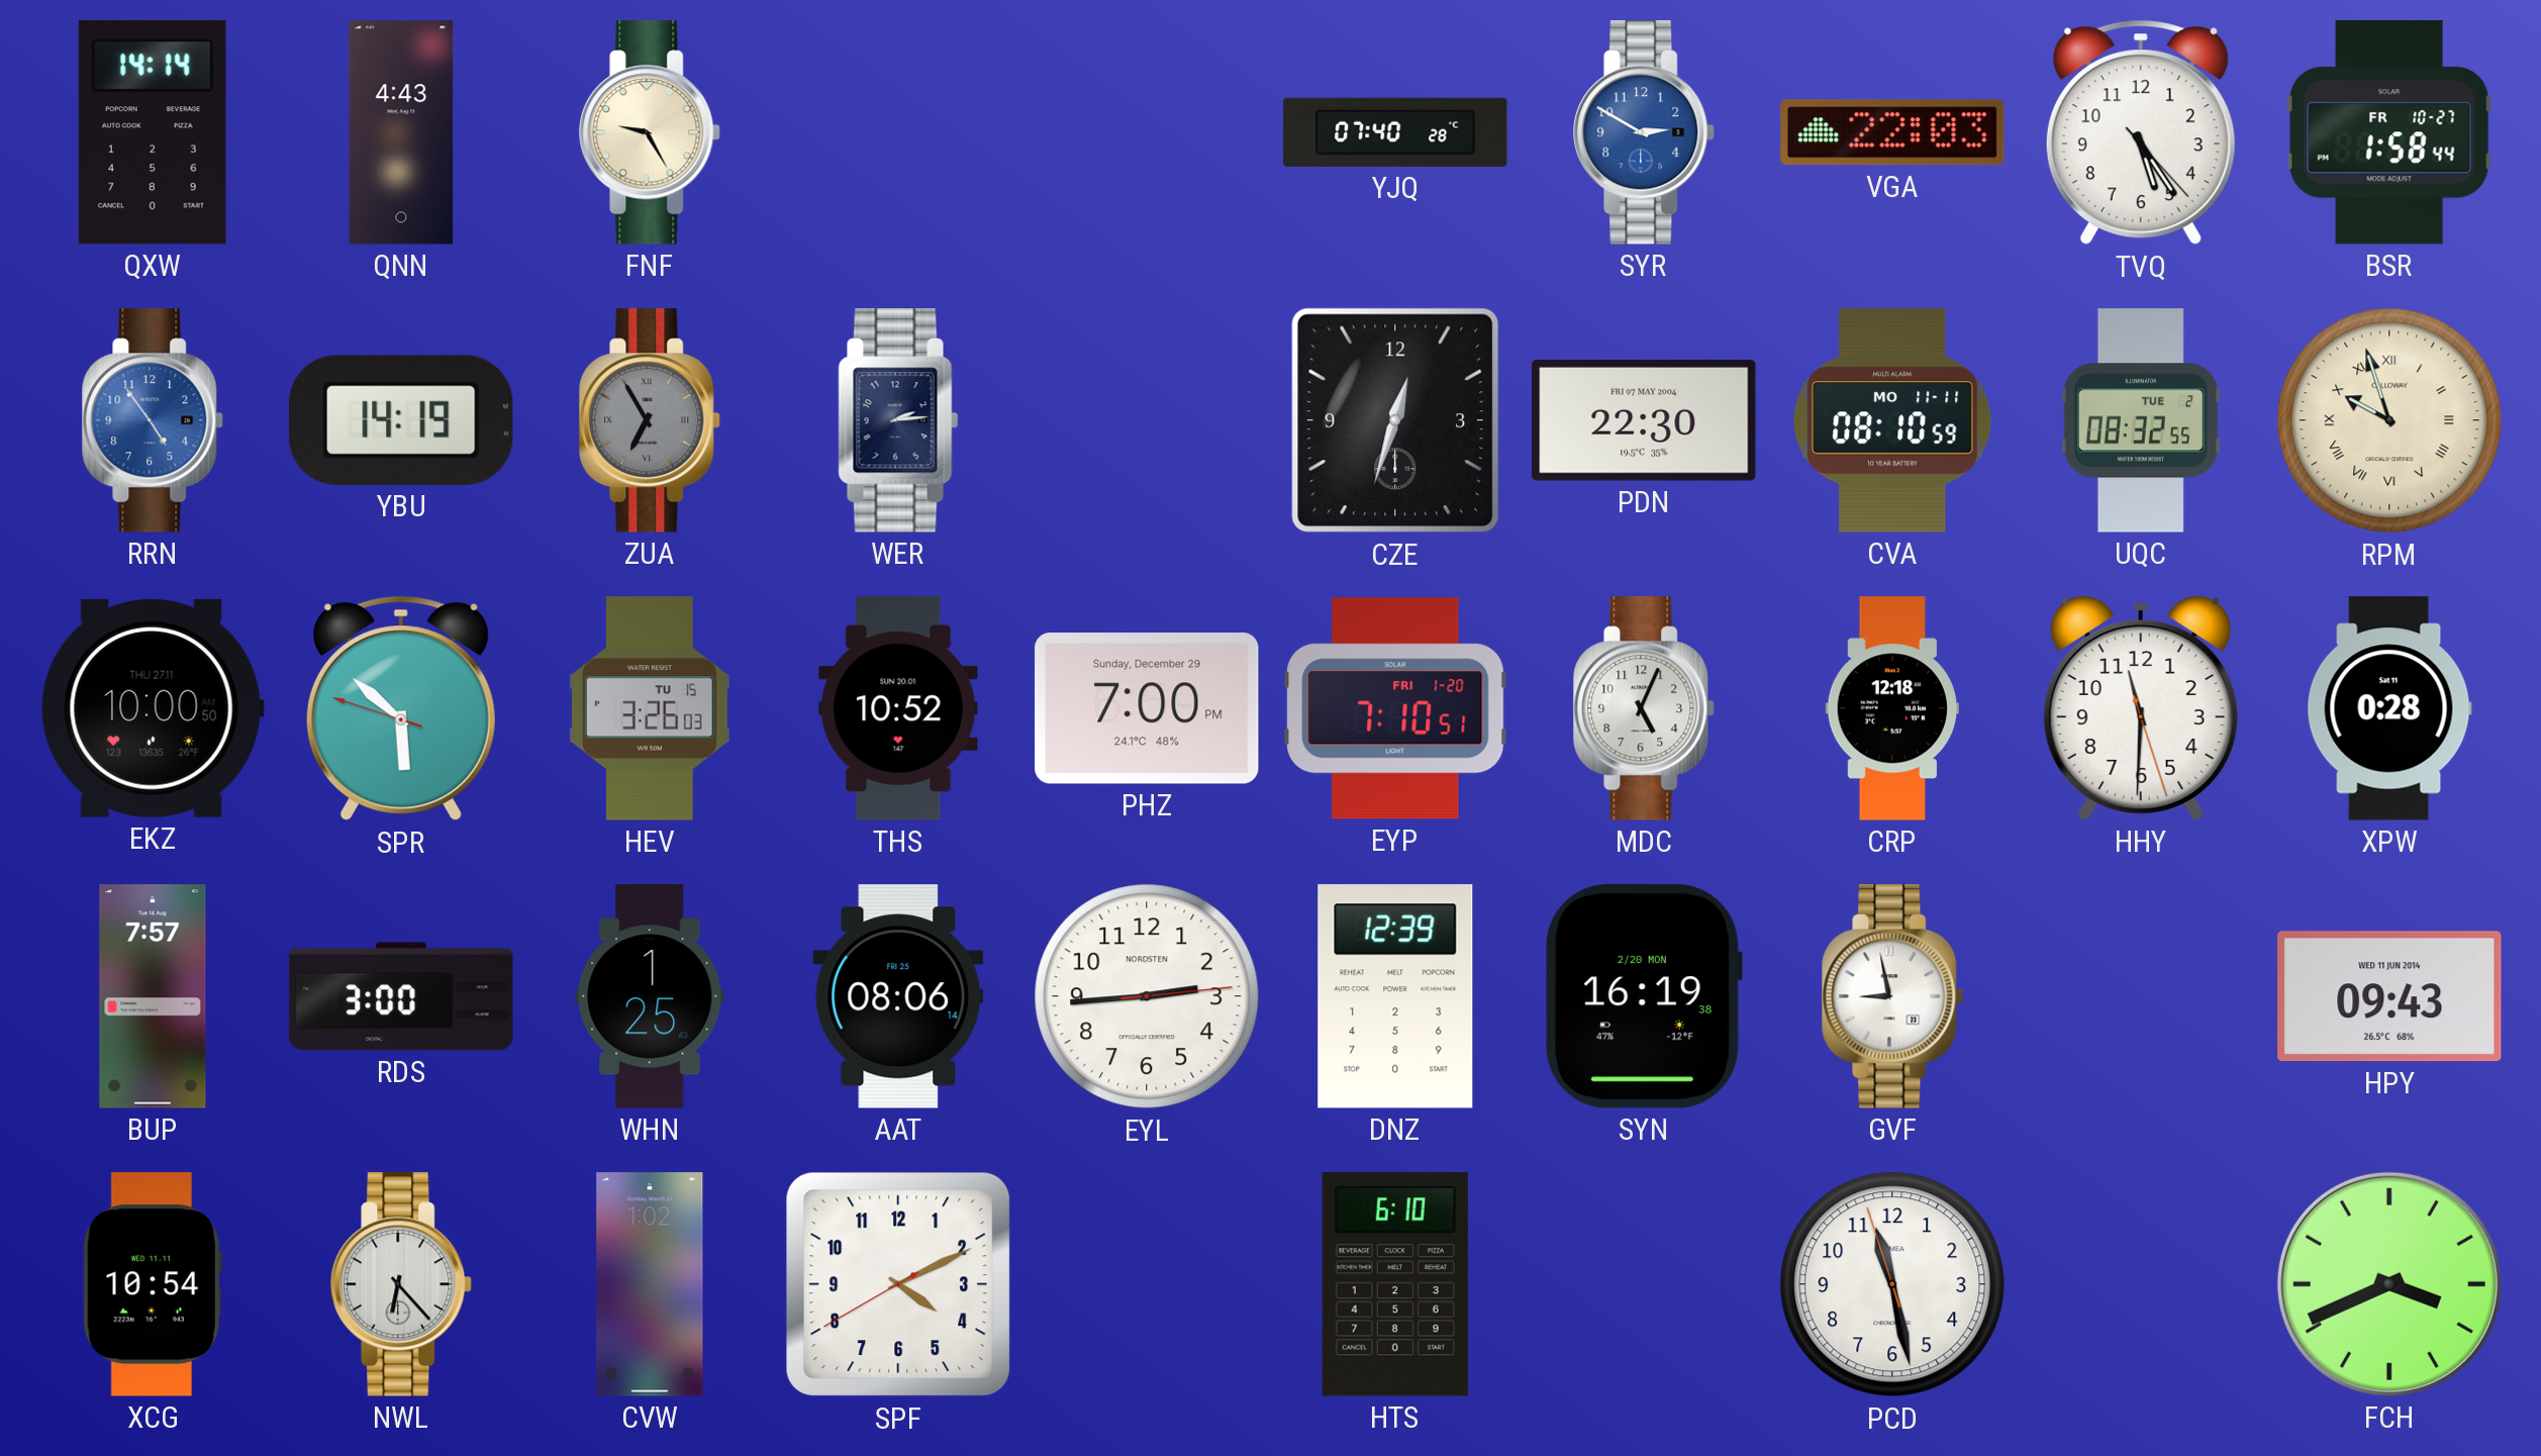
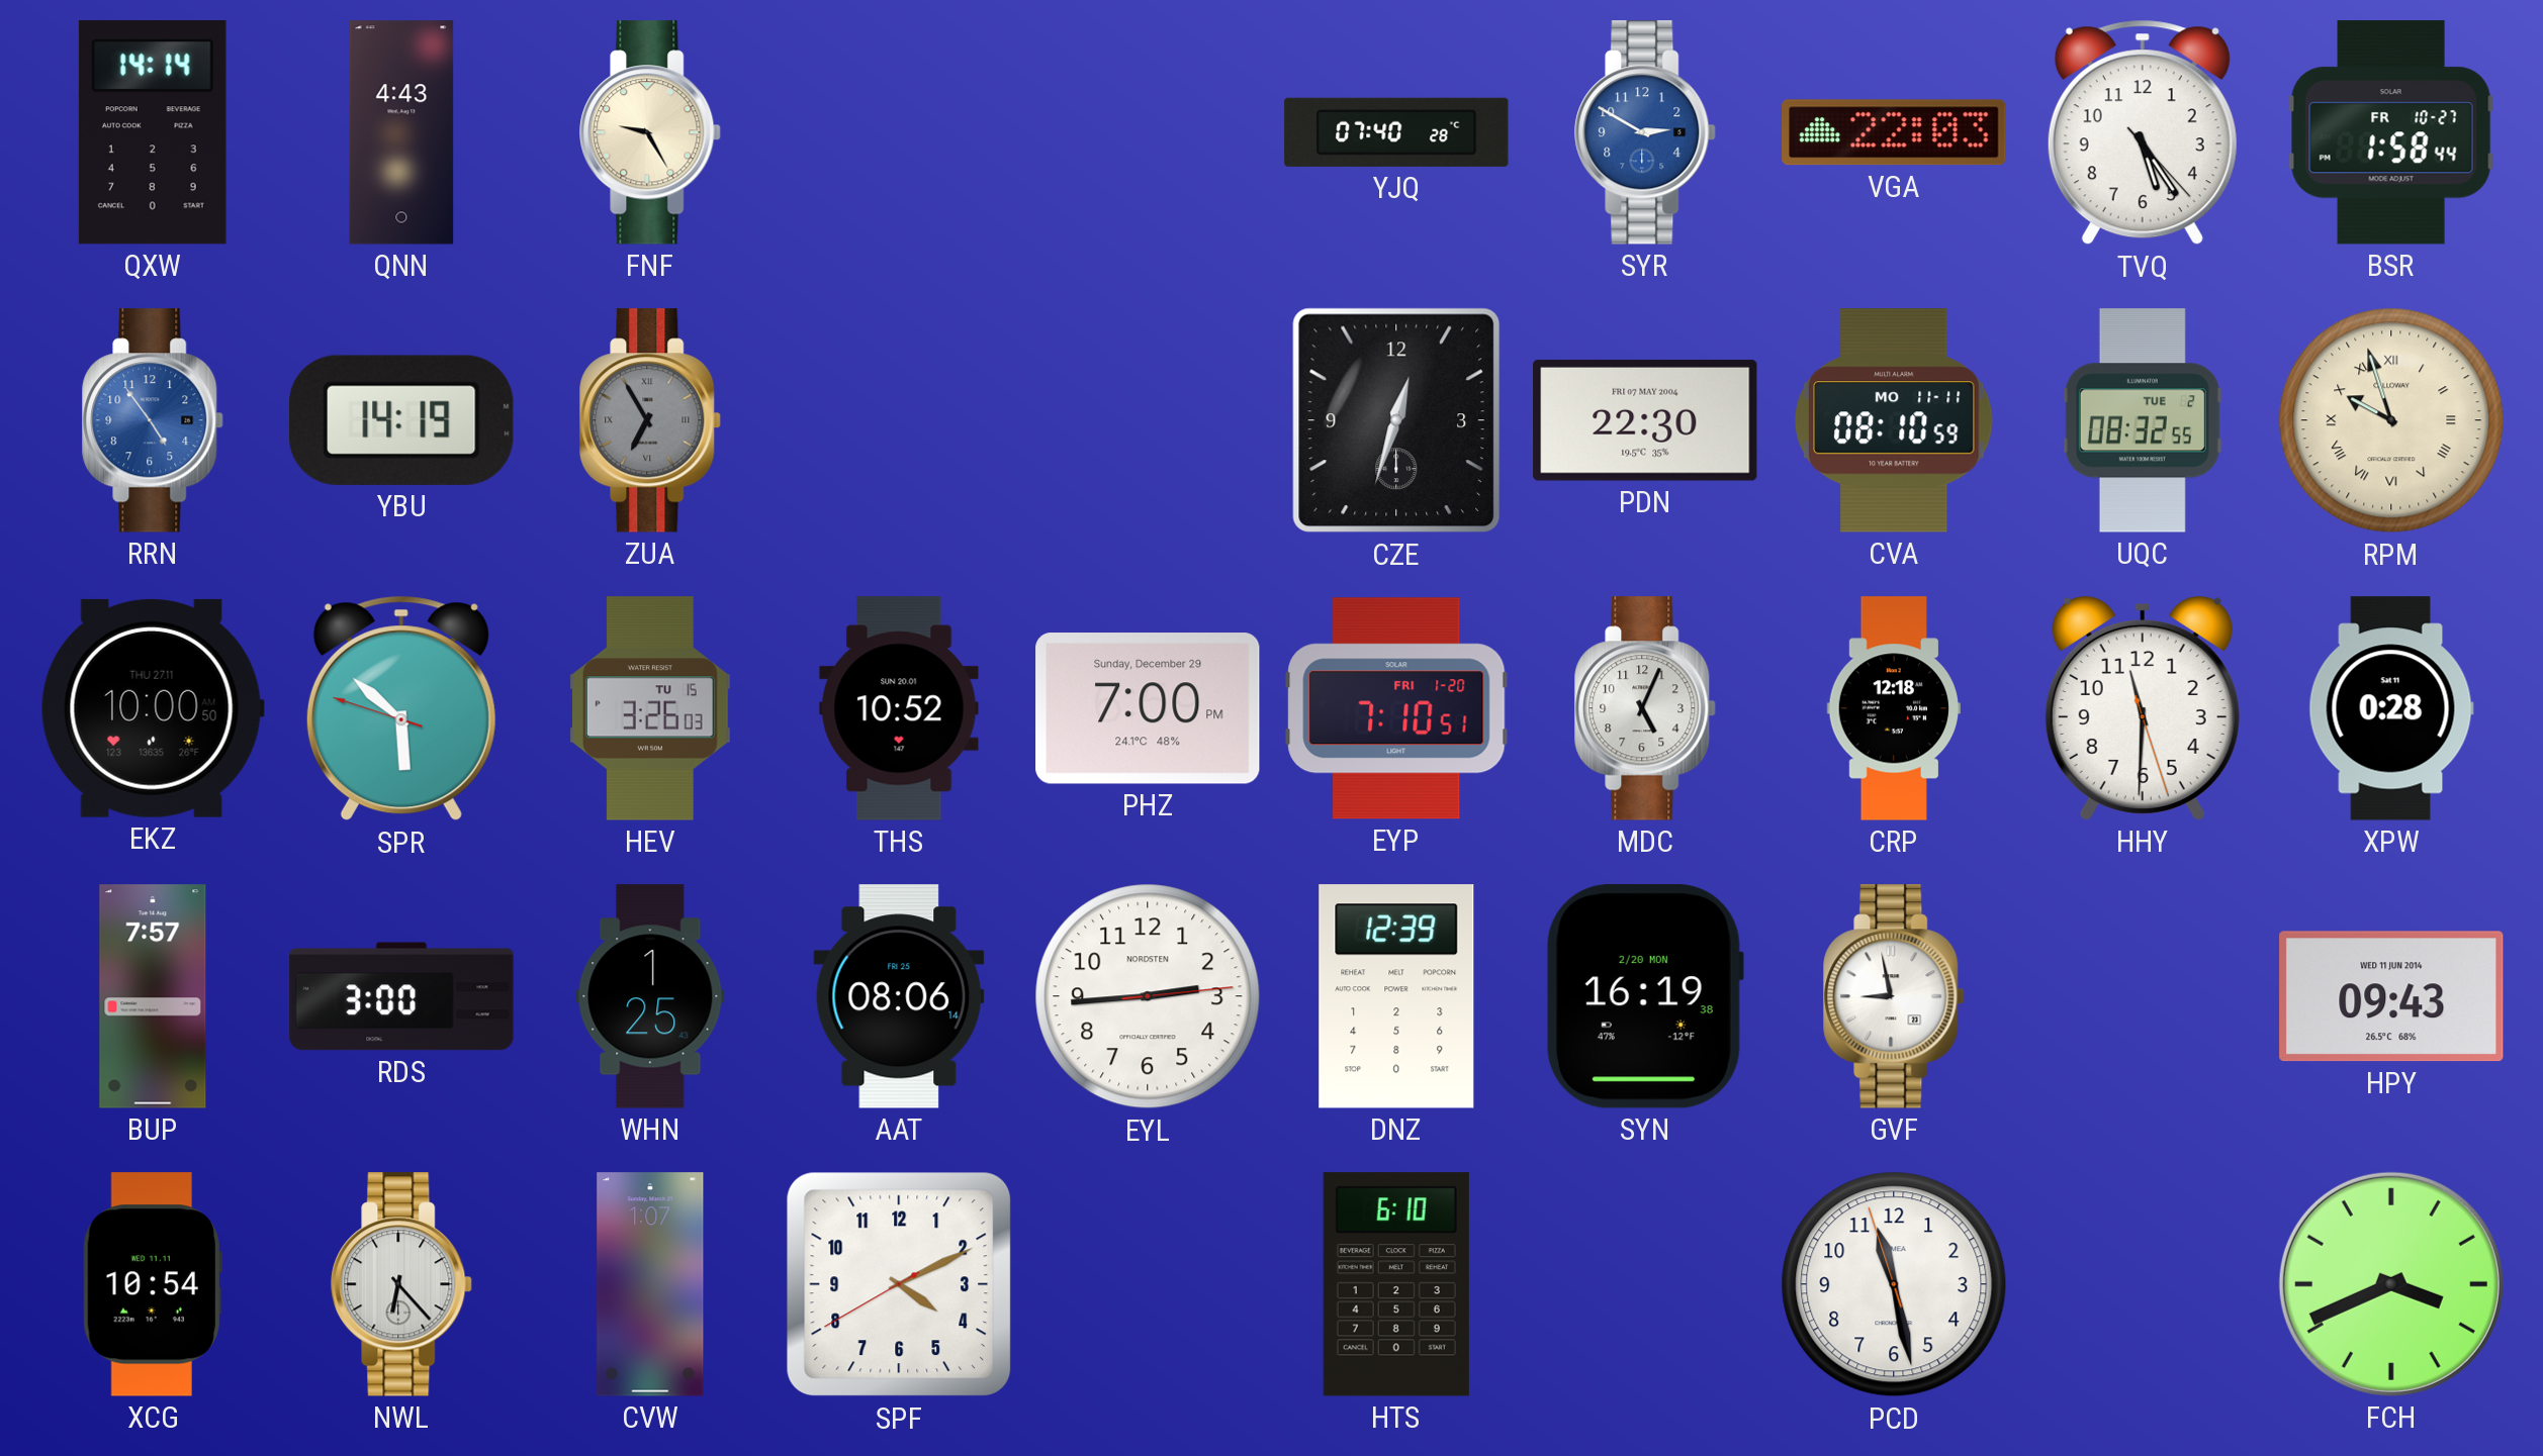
WER: 2:14 -> none (898, 420)
CVW: 1:02 -> 1:07 (650, 1284)
